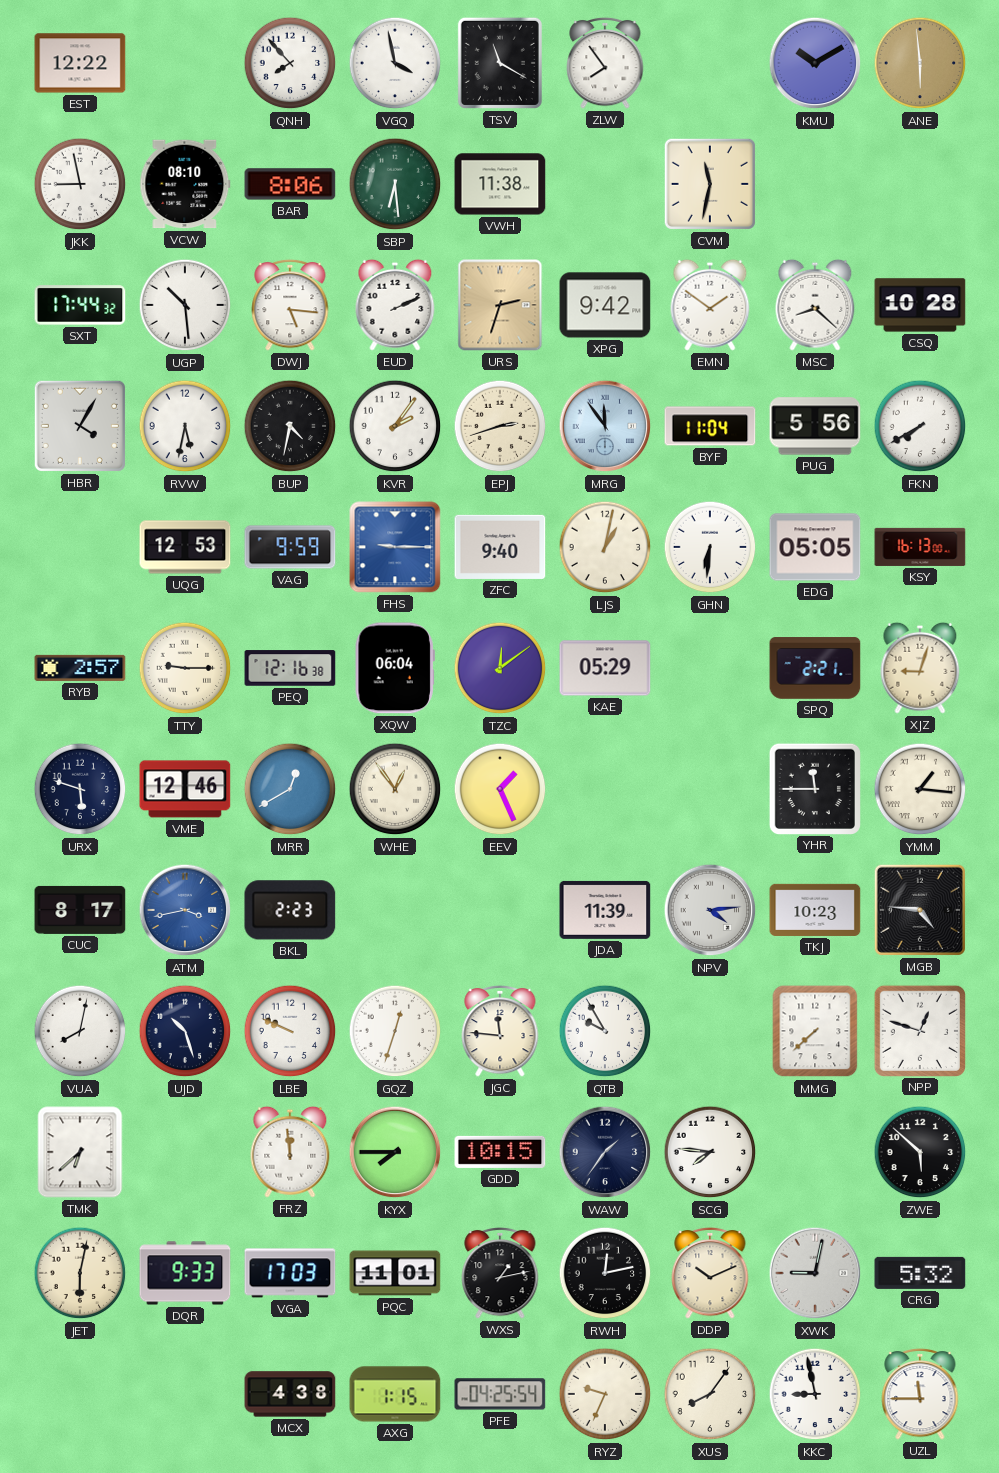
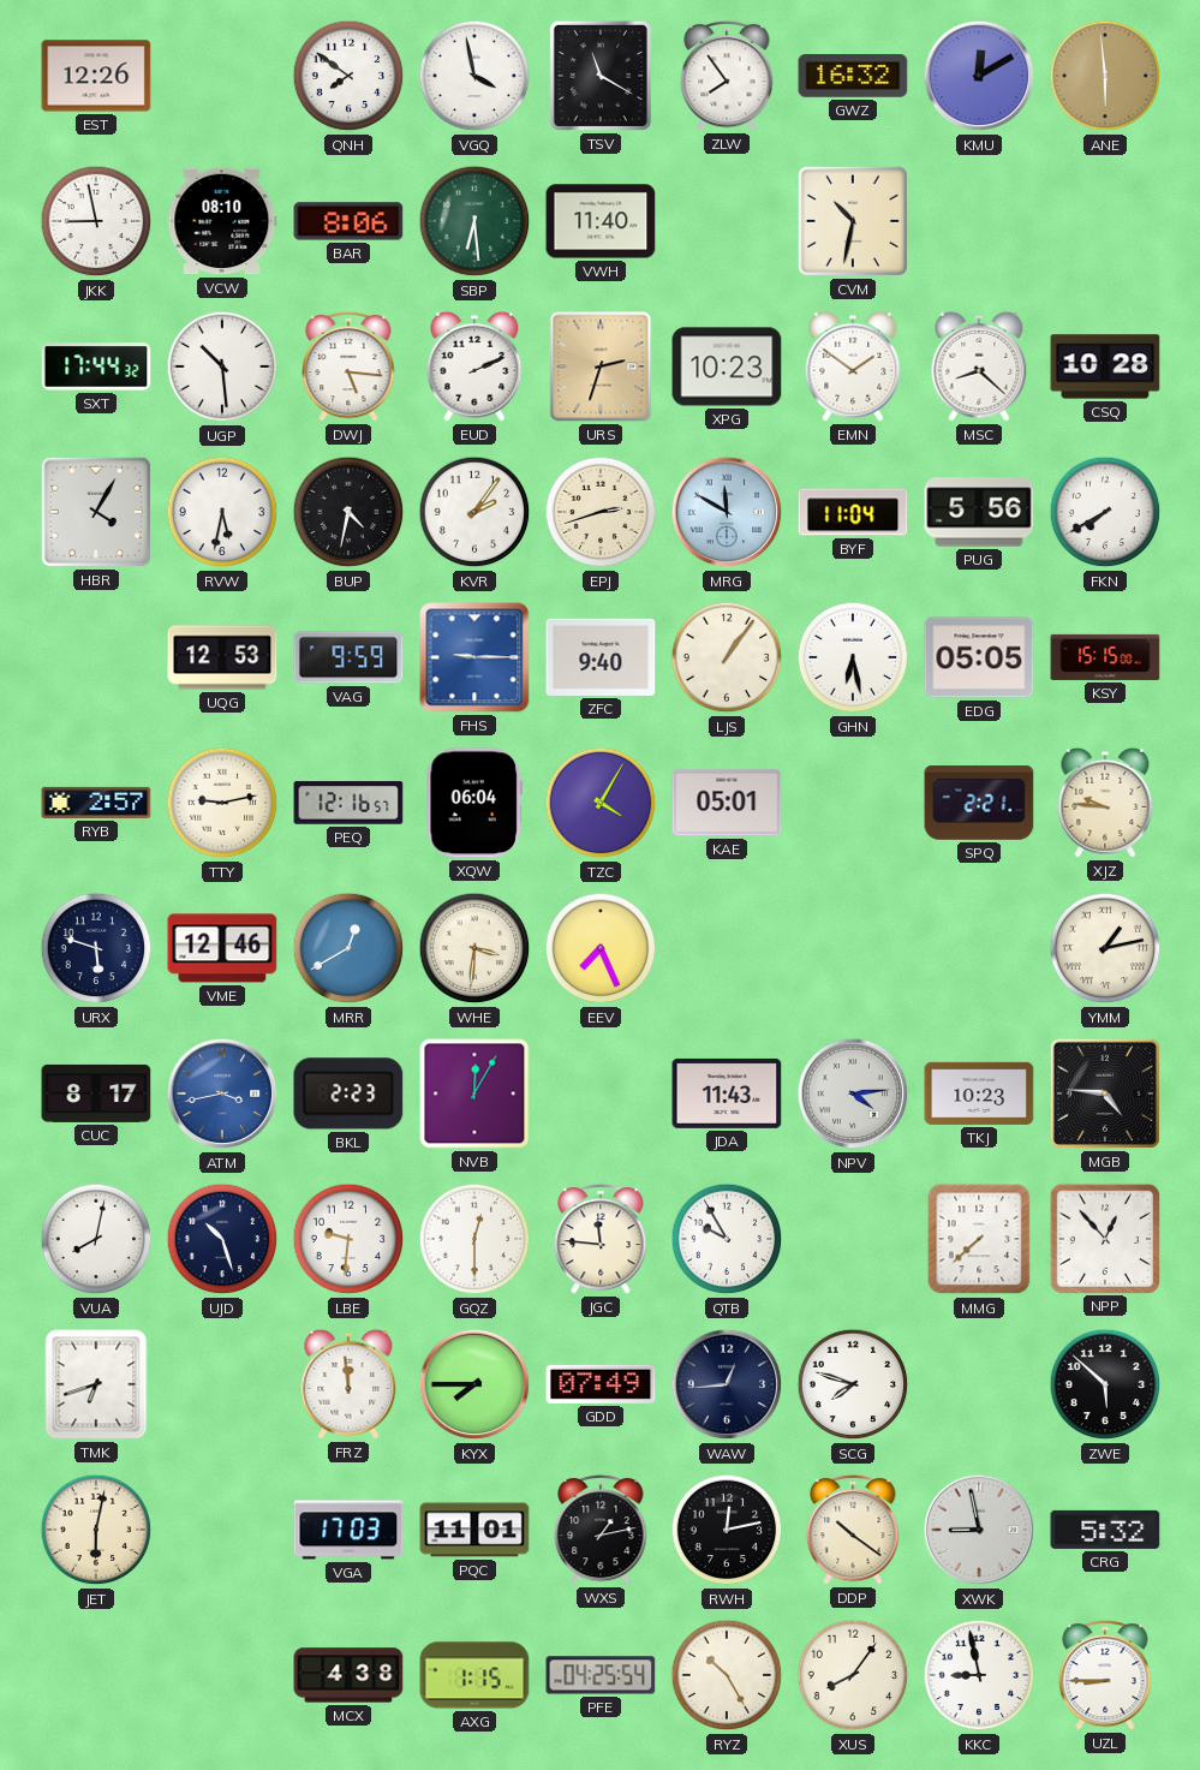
EST: 12:22 -> 12:26 (96, 76)
QNH: 7:53 -> 7:51 (348, 76)
GWZ: none -> 16:32 (853, 76)
KMU: 10:10 -> 12:10 (979, 76)
VWH: 11:38 -> 11:40 (601, 221)
CVM: 11:32 -> 10:32 (853, 221)
XPG: 9:42 -> 10:23 (727, 366)
MRG: 11:54 -> 11:50 (727, 512)
LJS: 1:02 -> 1:06 (727, 657)
GHN: 6:31 -> 6:28 (853, 657)
KSY: 16:13 -> 15:15 (1105, 657)
TTY: 9:15 -> 9:13 (222, 803)
PEQ: 12:16:38 -> 12:16:57 (348, 803)
TZC: 12:09 -> 4:05 (601, 803)
KAE: 05:29 -> 05:01 (727, 803)
XJZ: 9:03 -> 9:46 (1105, 803)
WHE: 12:54 -> 3:31 (474, 948)
EEV: 1:26 -> 7:26 (601, 948)
YHR: 11:45 -> none (814, 788)
YMM: 1:16 -> 1:13 (1105, 948)
NVB: none -> 12:05 (474, 1093)
JDA: 11:39 -> 11:43 (727, 1093)
LBE: 9:49 -> 9:31 (348, 1239)
GQZ: 12:33 -> 12:30 (474, 1239)
NPP: 12:48 -> 12:53 (1104, 1238)
TMK: 6:38 -> 6:42 (96, 1384)
GDD: 10:15 -> 07:49 (601, 1384)
WAW: 1:36 -> 12:44 (727, 1384)
SCG: 7:46 -> 7:48 (853, 1384)
DQR: 9:33 -> none (185, 1273)
DDP: 10:11 -> 10:21 (853, 1530)
XWK: 9:02 -> 8:58 (979, 1530)
RYZ: 9:34 -> 10:25 (727, 1675)
UZL: 11:45 -> 8:45 (1105, 1675)
